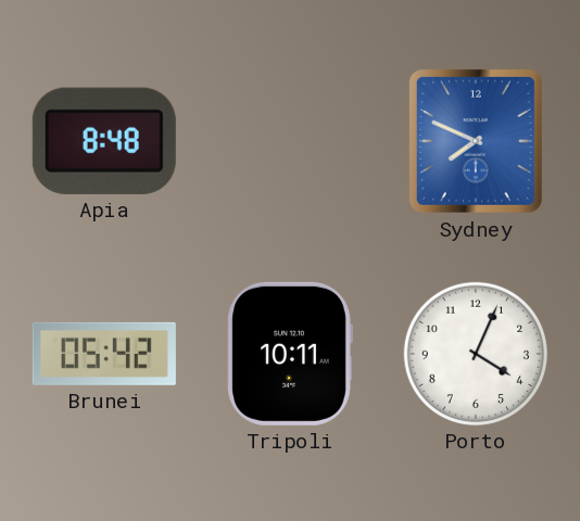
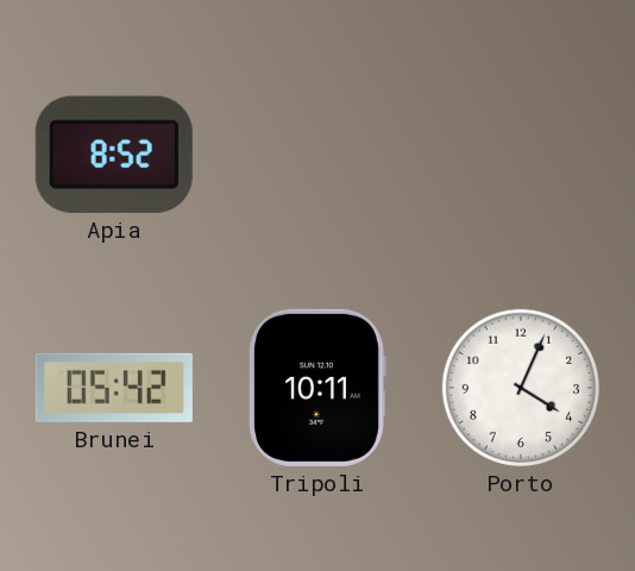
Apia: 8:48 -> 8:52 (114, 155)
Sydney: 7:49 -> none (476, 141)
